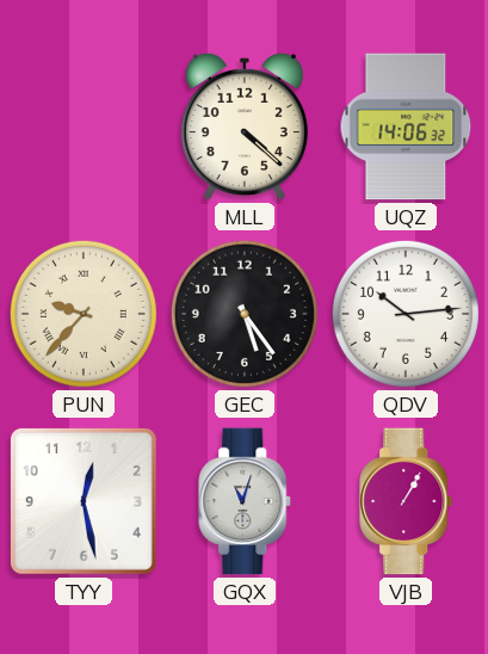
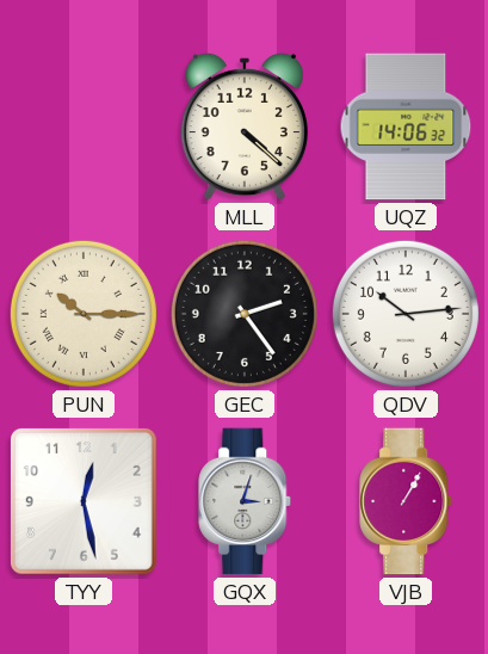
PUN: 9:37 -> 10:15 (84, 314)
GEC: 5:24 -> 2:24 (245, 314)
GQX: 11:03 -> 3:03 (246, 501)
